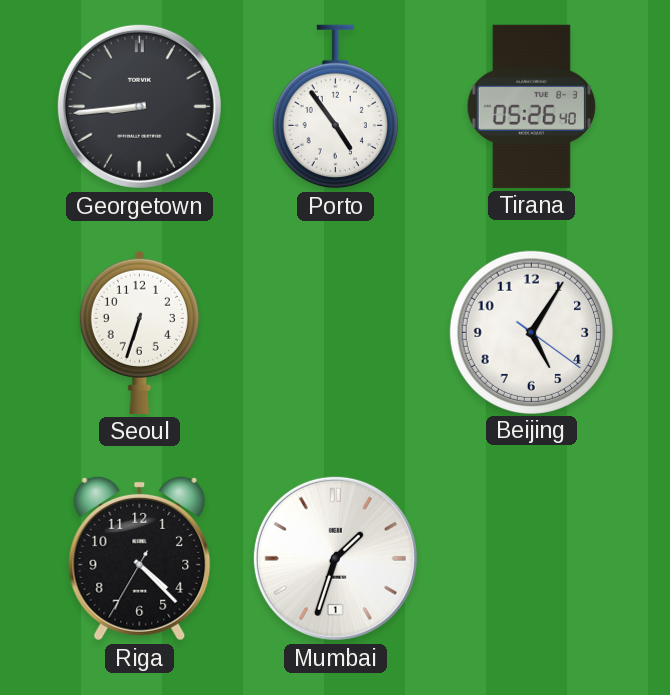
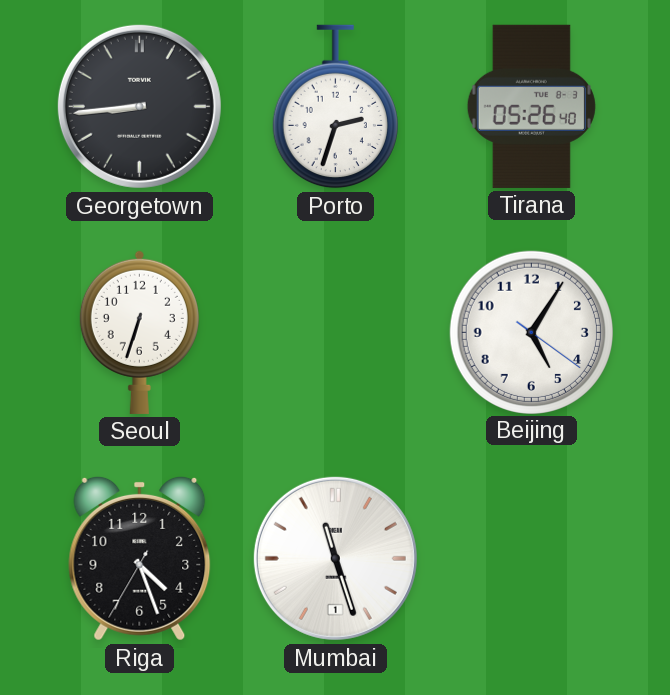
Porto: 4:54 -> 2:33 (335, 107)
Riga: 4:22 -> 4:26 (140, 558)
Mumbai: 1:33 -> 11:27 (335, 558)
